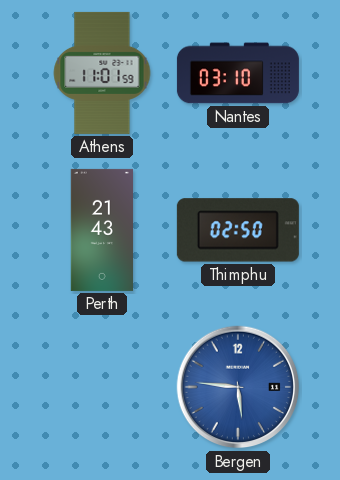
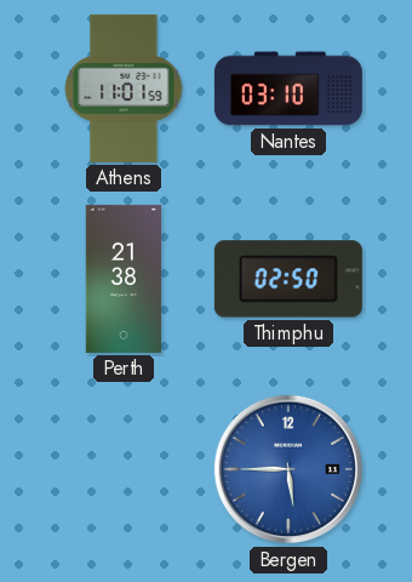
Perth: 21:43 -> 21:38 (124, 279)
Bergen: 5:46 -> 5:45 (288, 469)
